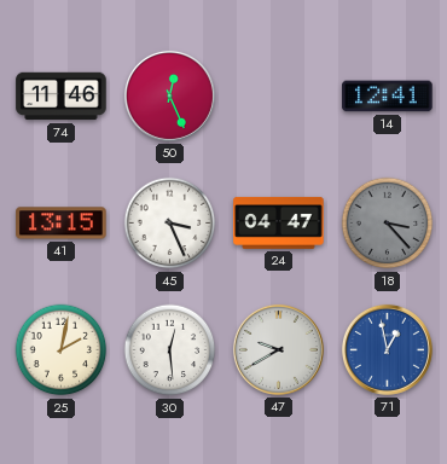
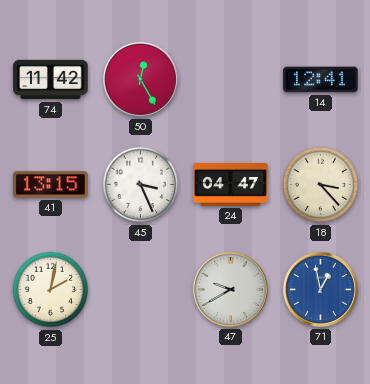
74: 11:46 -> 11:42 (51, 80)
50: 12:26 -> 12:25 (140, 79)
18 dial: grey -> cream (321, 185)
30: 12:29 -> none (170, 350)
